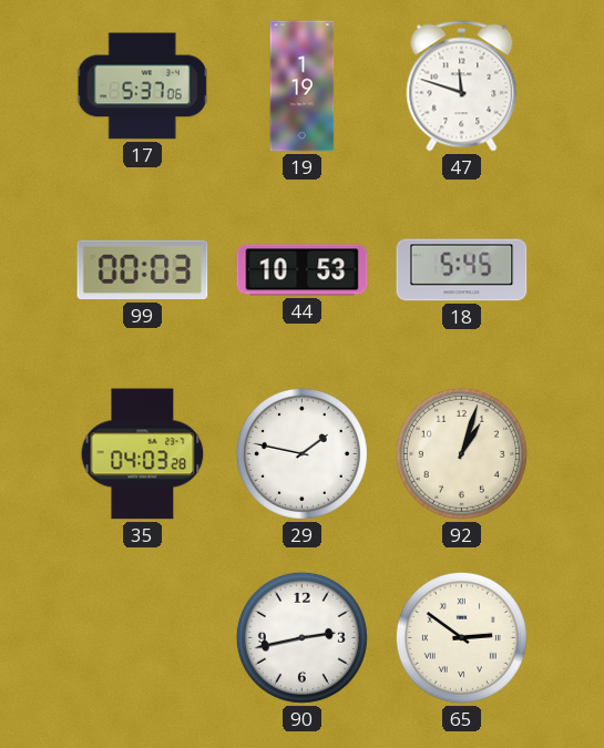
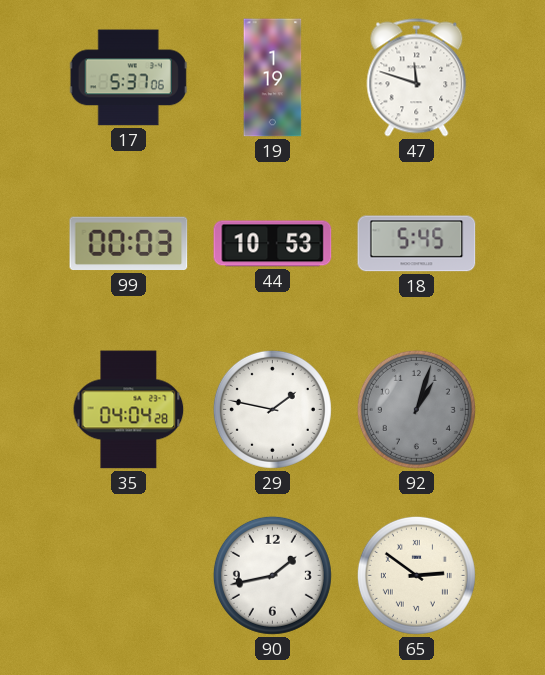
35: 04:03 -> 04:04 (129, 410)
92 dial: cream -> grey (416, 409)
90: 2:43 -> 1:43 (272, 575)
